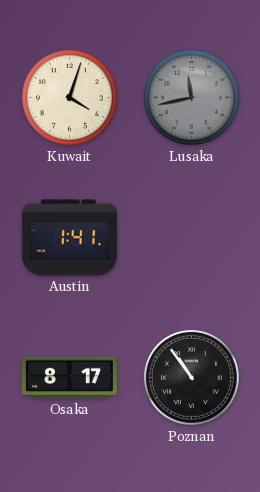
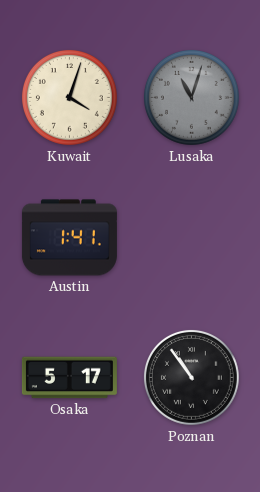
Lusaka: 11:43 -> 11:03 (191, 97)
Osaka: 8:17 -> 5:17 (69, 378)
